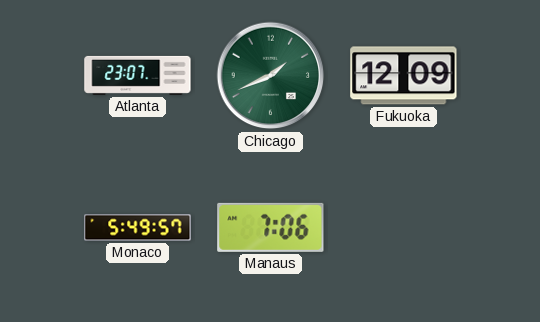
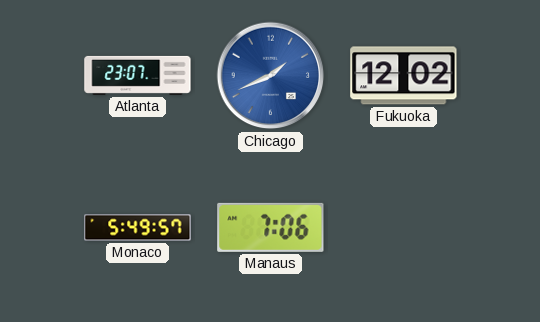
Chicago dial: green -> blue (271, 76)
Fukuoka: 12:09 -> 12:02 (404, 76)
